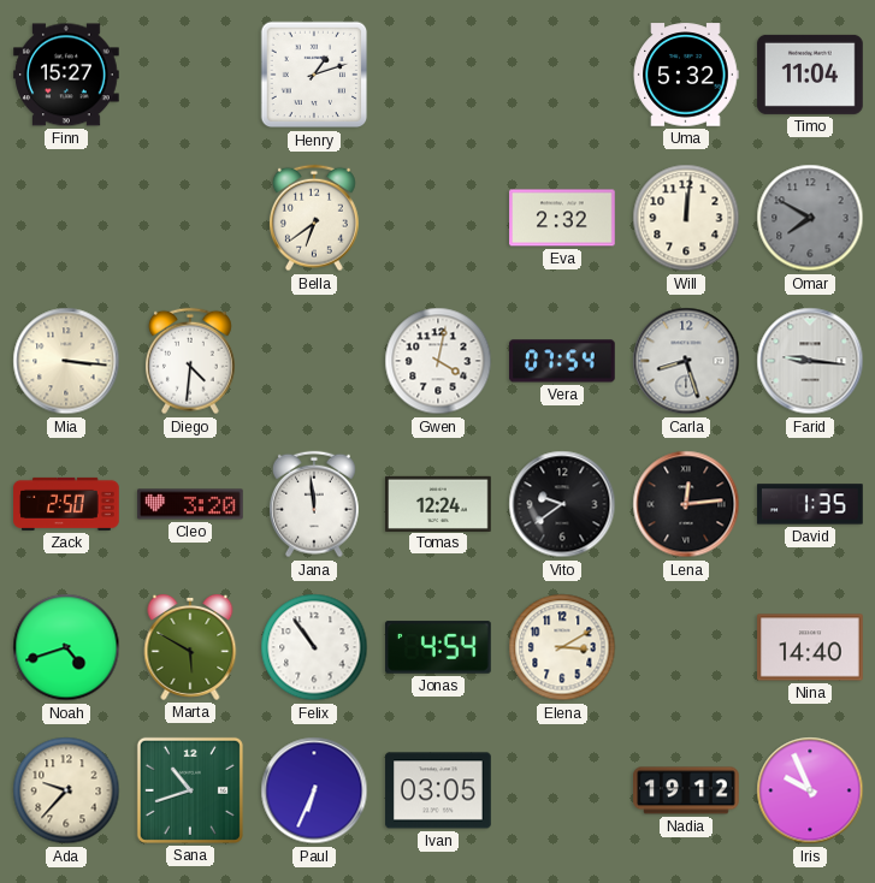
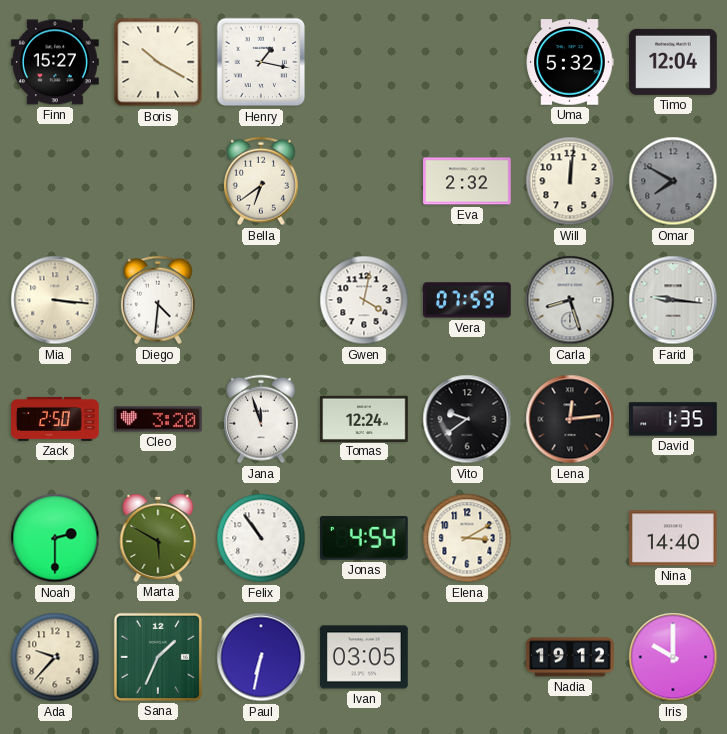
Boris: none -> 10:20 (158, 62)
Henry: 1:12 -> 1:17 (261, 62)
Timo: 11:04 -> 12:04 (673, 62)
Vera: 07:54 -> 07:59 (468, 300)
Jana: 11:59 -> 11:57 (261, 419)
Noah: 4:42 -> 2:30 (55, 538)
Sana: 10:42 -> 1:34 (158, 657)
Paul: 6:34 -> 6:32 (261, 657)
Iris: 9:56 -> 10:00 (673, 657)
